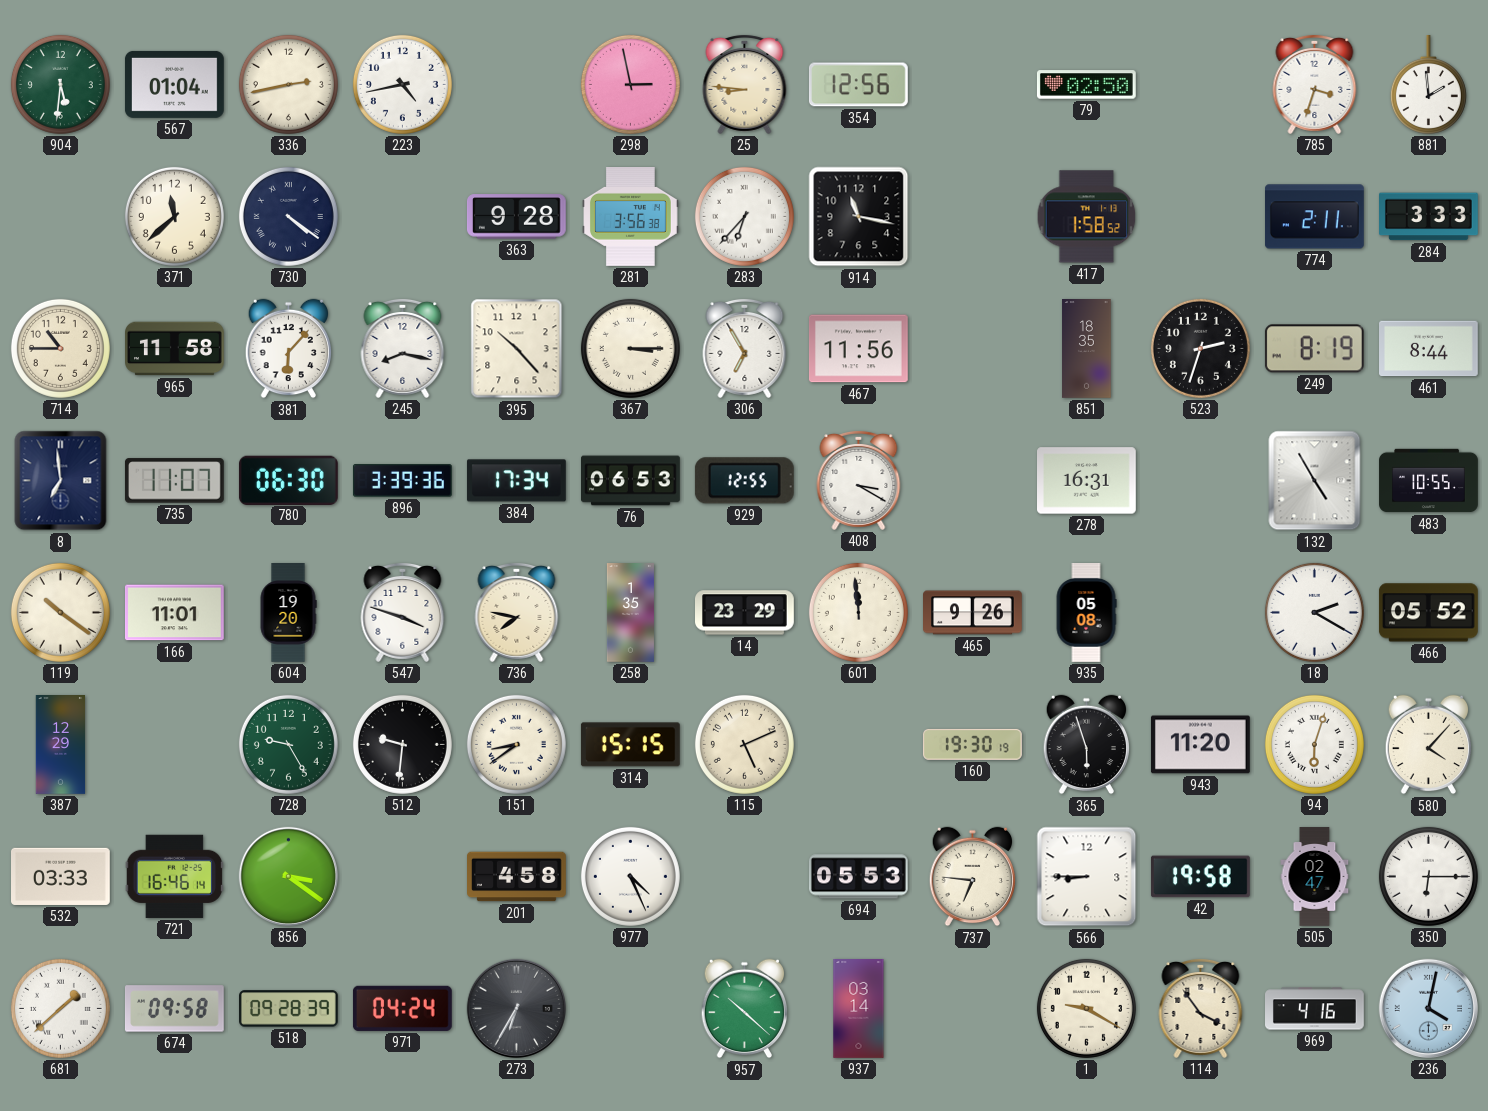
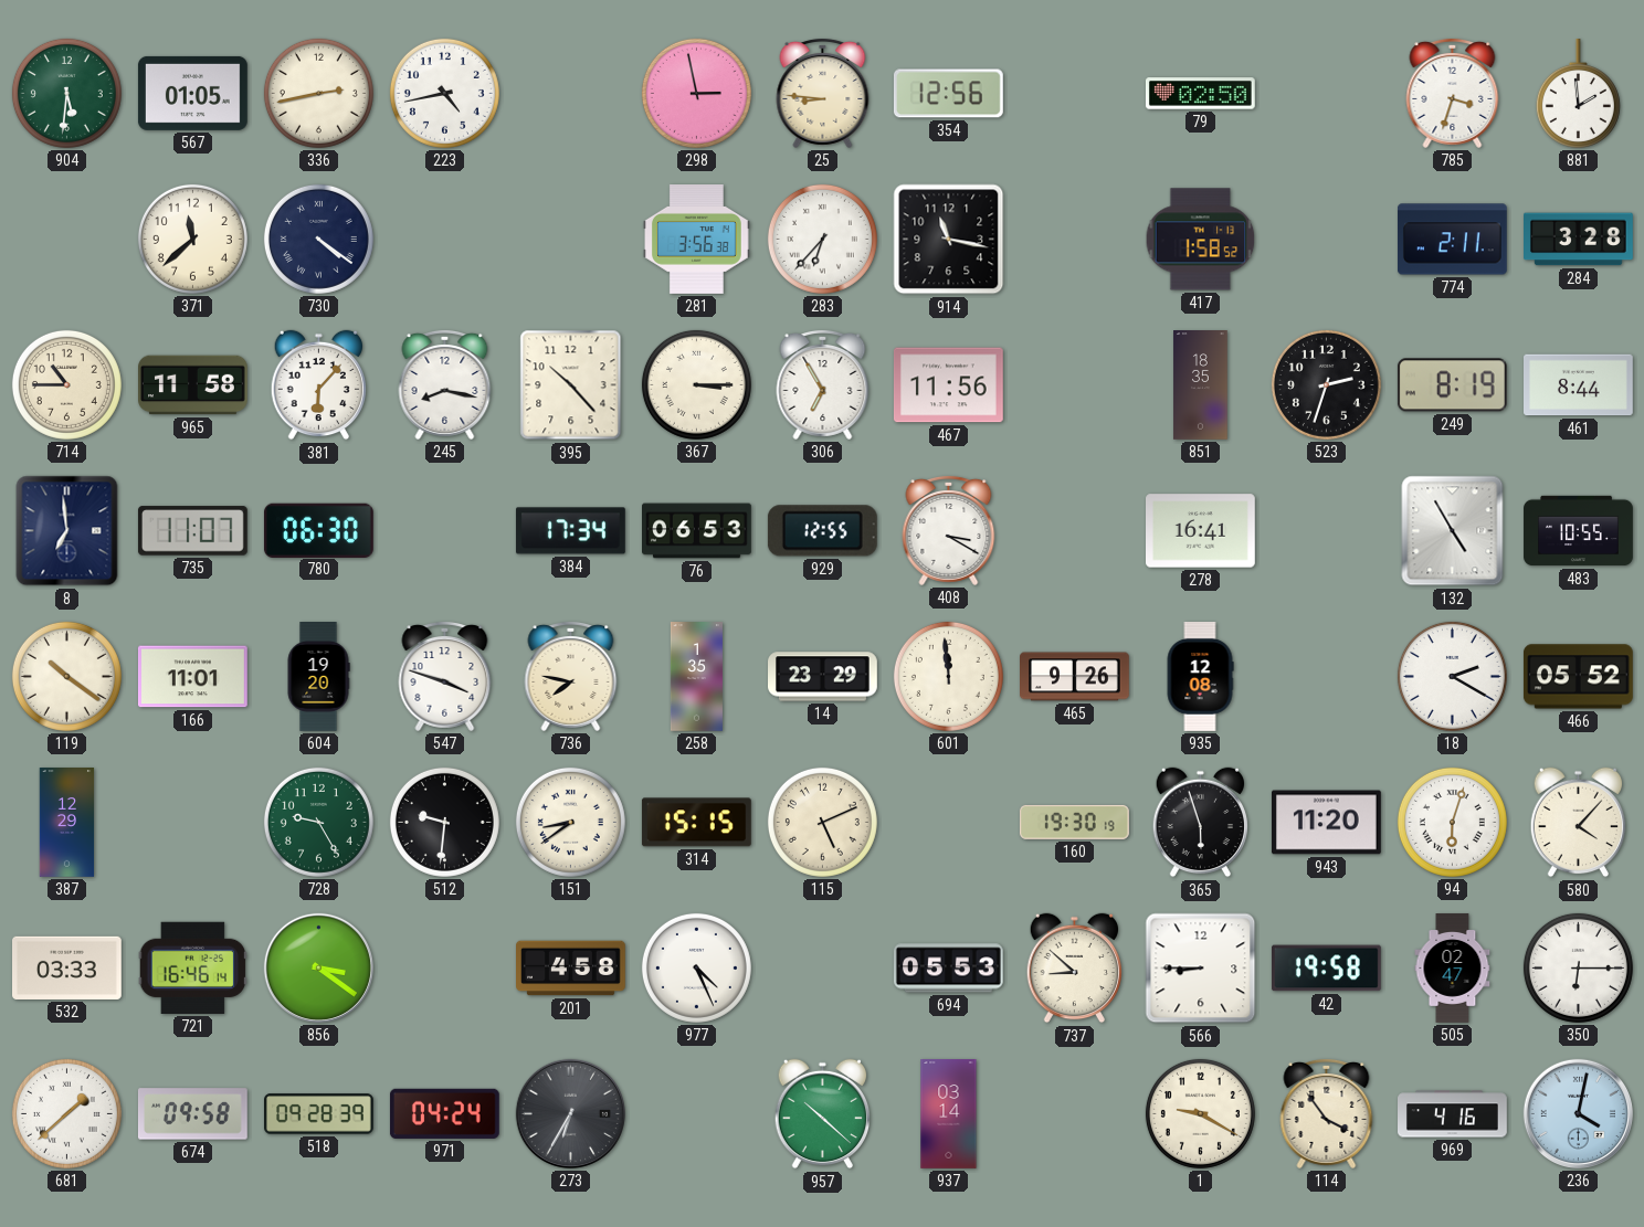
567: 01:04 -> 01:05 (192, 93)
363: 9:28 -> none (516, 217)
284: 3:33 -> 3:28 (1579, 240)
896: 3:39 -> none (402, 481)
278: 16:31 -> 16:41 (1201, 531)
935: 05:08 -> 12:08 (1200, 677)
737: 6:46 -> 8:52 (1074, 969)
